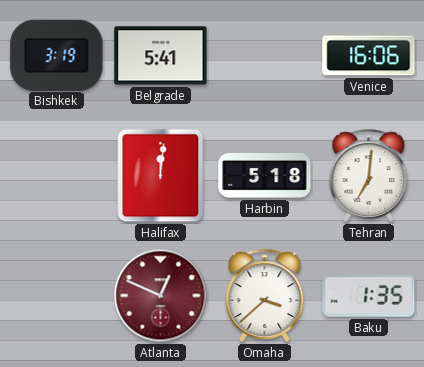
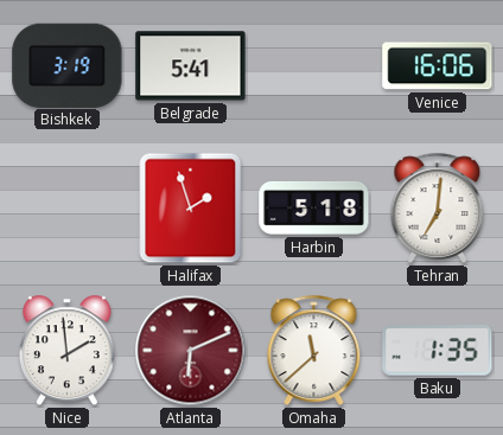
Halifax: 12:01 -> 1:57 (191, 209)
Nice: none -> 1:59 (66, 351)
Atlanta: 12:49 -> 6:11 (191, 351)
Omaha: 3:38 -> 11:38 (314, 350)
